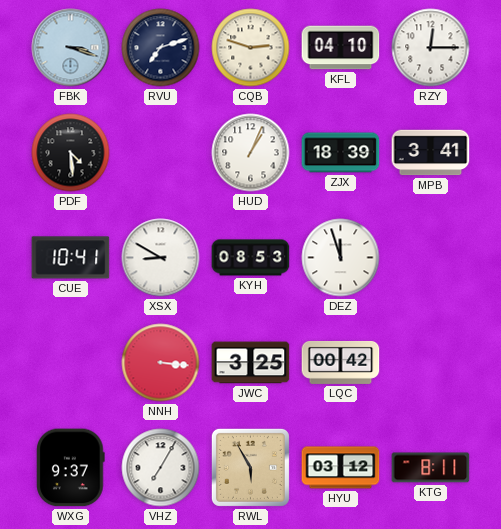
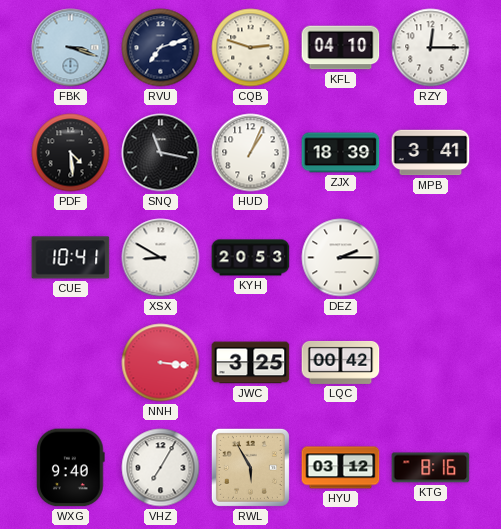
SNQ: none -> 11:17 (161, 153)
KYH: 08:53 -> 20:53 (251, 258)
DEZ: 11:57 -> 2:15 (341, 258)
WXG: 9:37 -> 9:40 (71, 468)
KTG: 8:11 -> 8:16 (431, 468)
